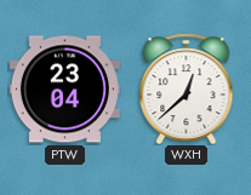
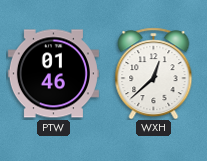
PTW: 23:04 -> 01:46 (53, 74)
